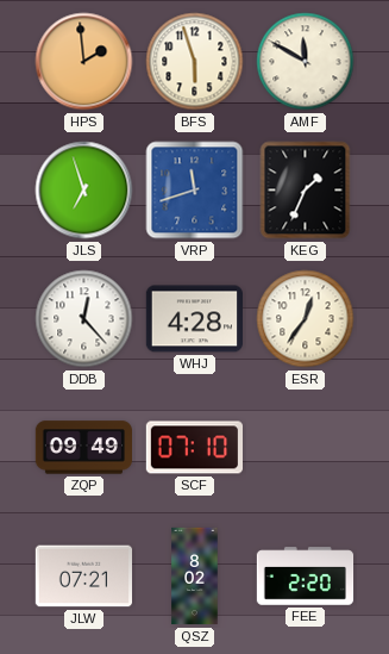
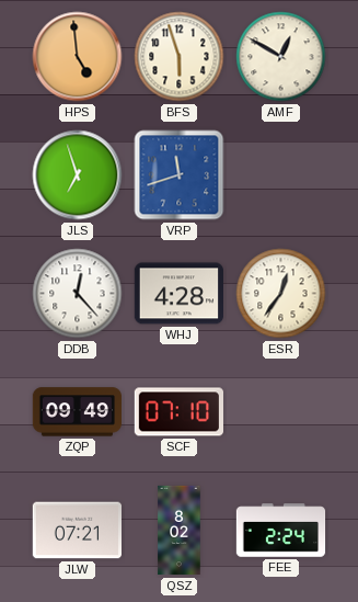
HPS: 1:59 -> 4:59 (78, 57)
AMF: 11:50 -> 12:50 (281, 57)
KEG: 1:34 -> none (306, 191)
FEE: 2:20 -> 2:24 (281, 531)
